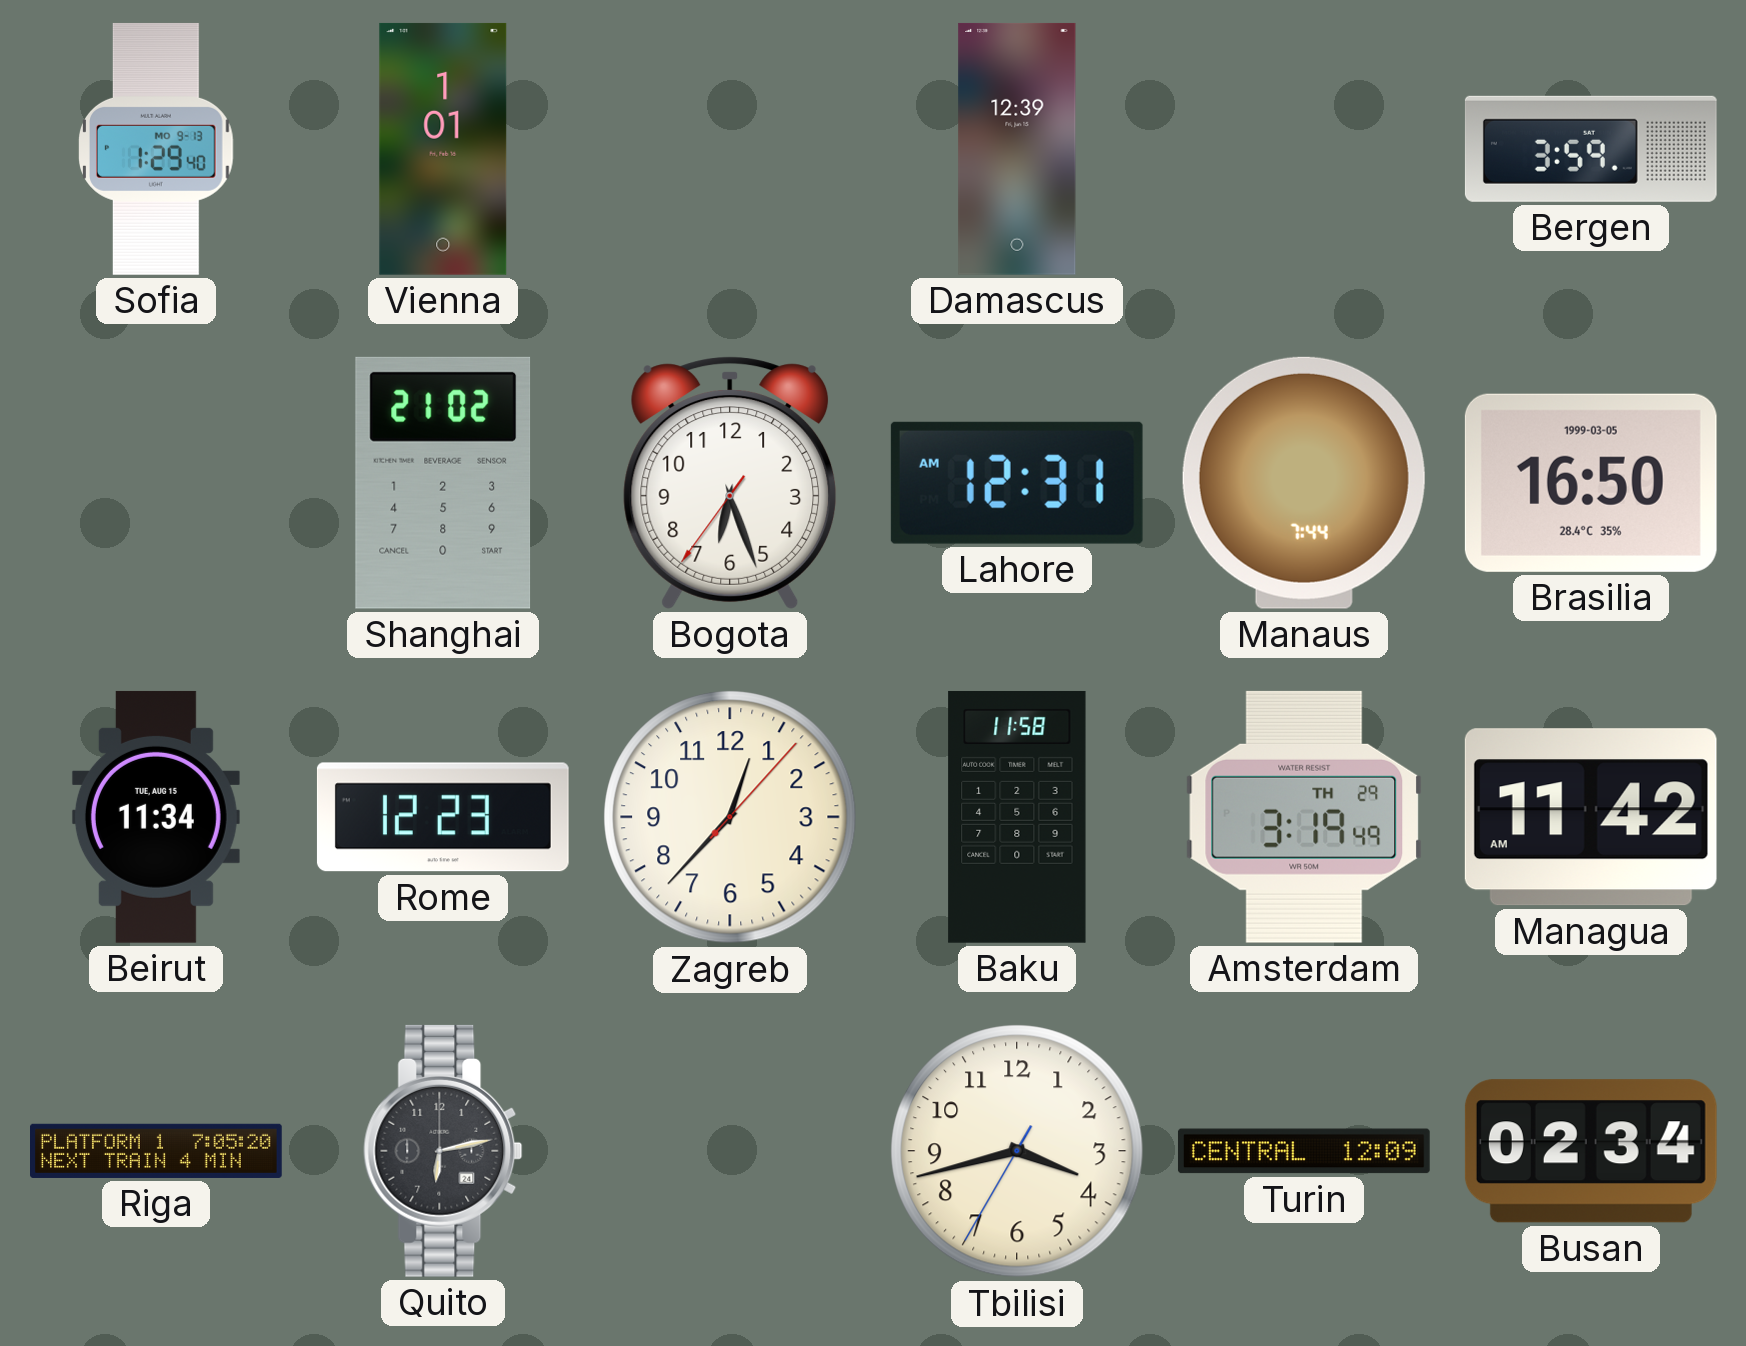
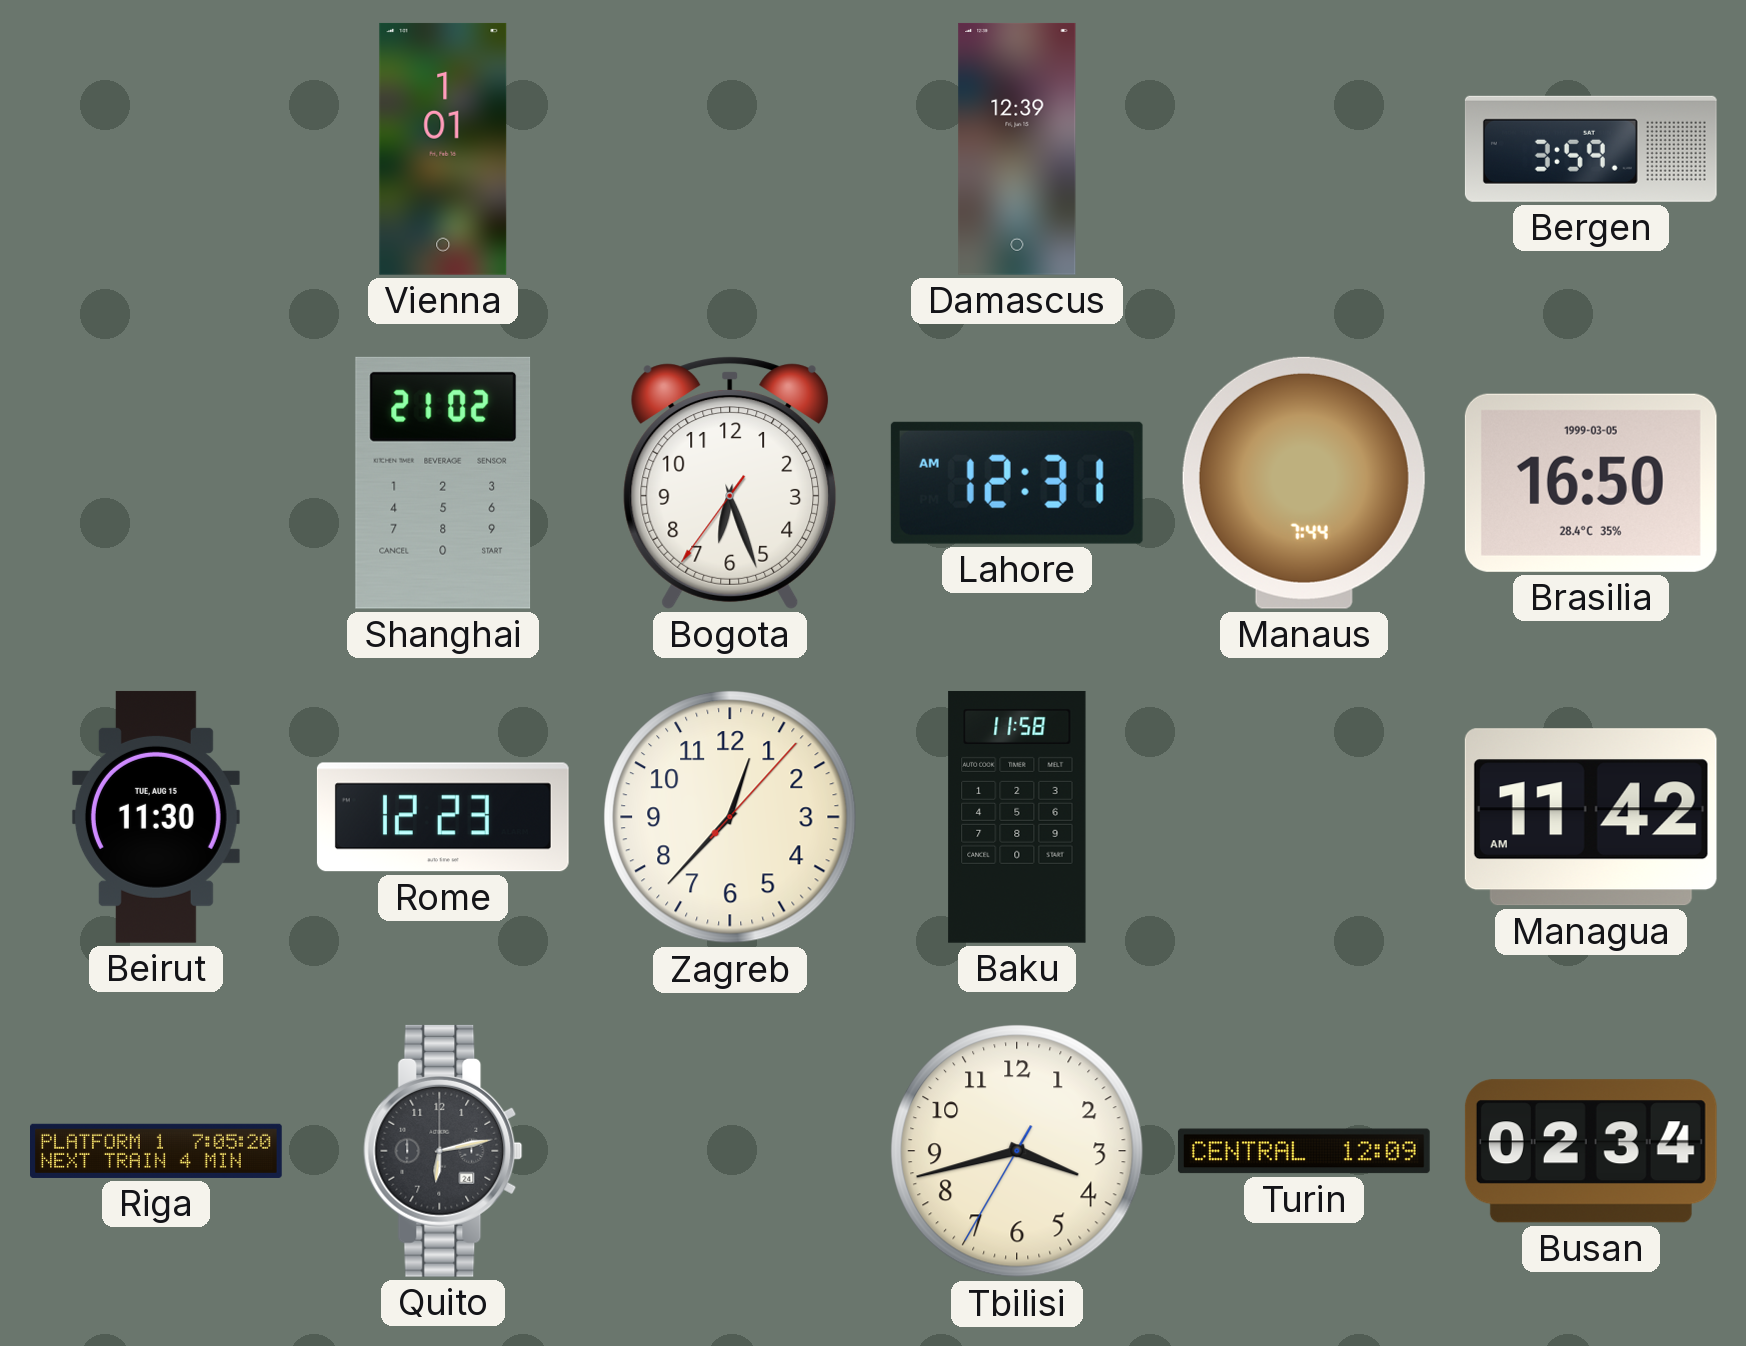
Sofia: 1:29 -> none (156, 149)
Beirut: 11:34 -> 11:30 (156, 817)
Amsterdam: 3:19 -> none (1304, 817)
